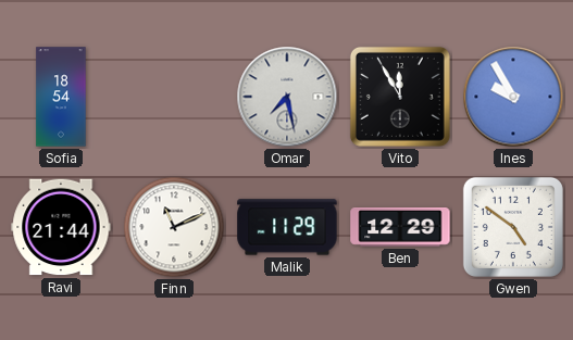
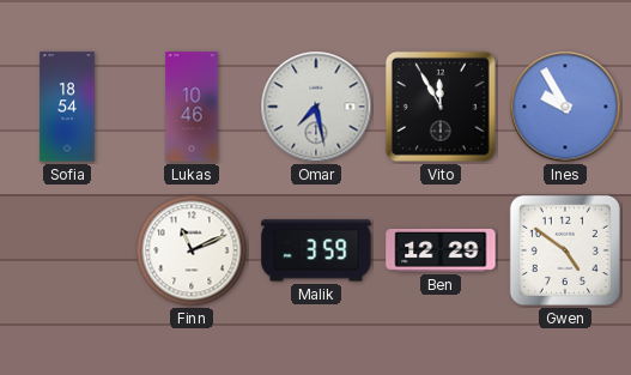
Lukas: none -> 10:46 (192, 107)
Ravi: 21:44 -> none (61, 227)
Malik: 11:29 -> 3:59 (316, 250)
